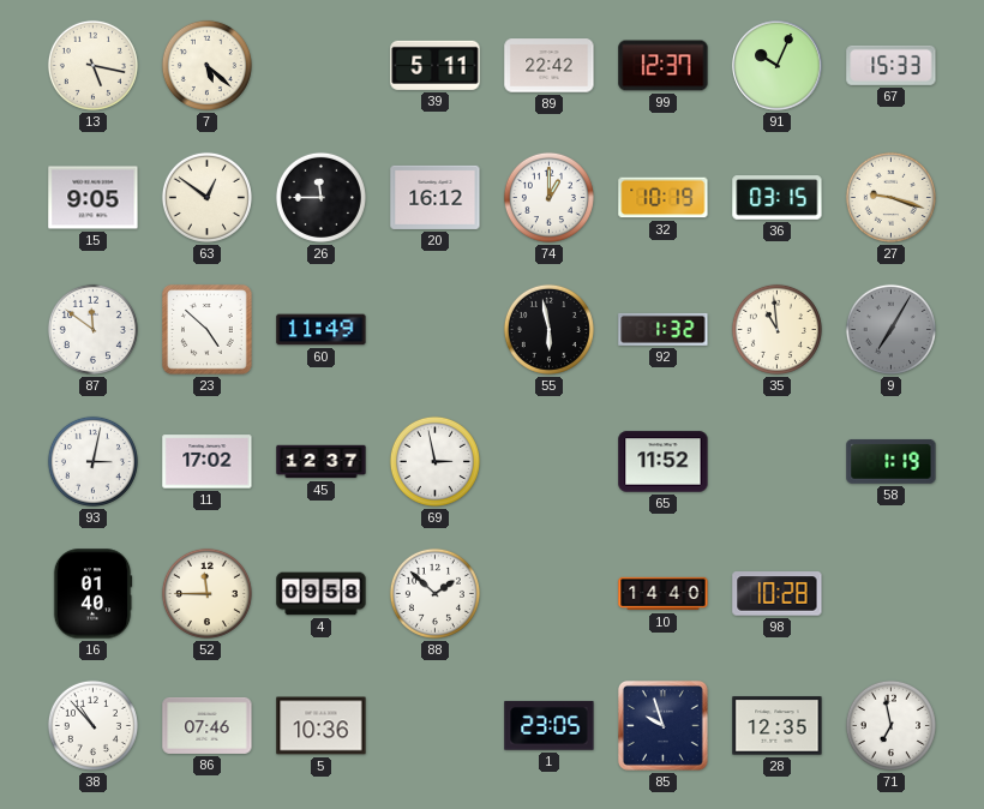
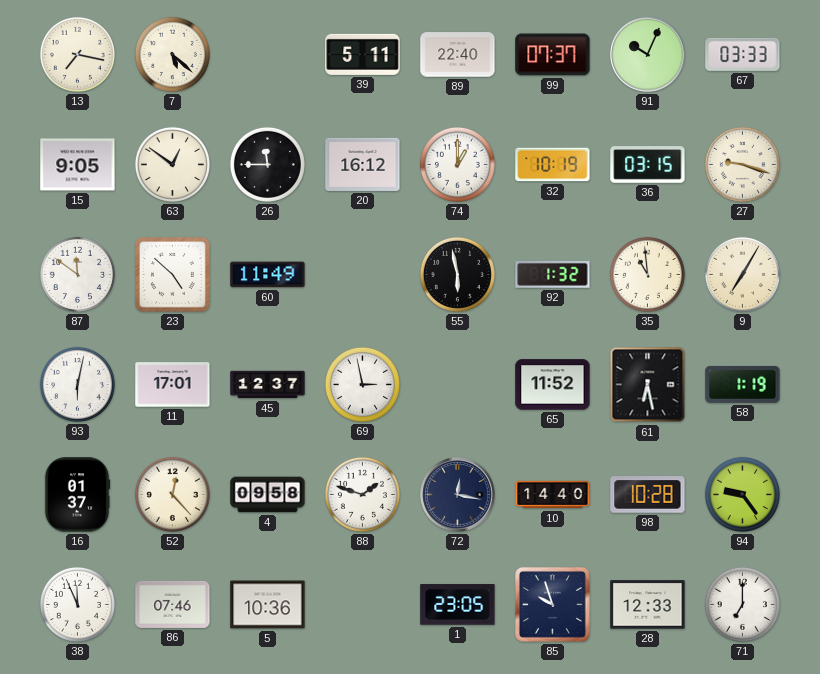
13: 5:17 -> 7:17 (77, 54)
89: 22:42 -> 22:40 (458, 55)
99: 12:37 -> 07:37 (553, 55)
67: 15:33 -> 03:33 (743, 54)
9 dial: grey -> cream (742, 274)
93: 3:02 -> 6:02 (77, 384)
11: 17:02 -> 17:01 (173, 385)
61: none -> 6:28 (648, 385)
16: 01:40 -> 01:37 (77, 495)
52: 11:45 -> 12:23 (172, 494)
88: 1:52 -> 1:48 (362, 494)
72: none -> 12:17 (458, 495)
94: none -> 9:24 (742, 494)
38: 10:53 -> 11:56 (77, 604)
28: 12:35 -> 12:33 (648, 605)
71: 6:58 -> 7:00 (742, 604)
